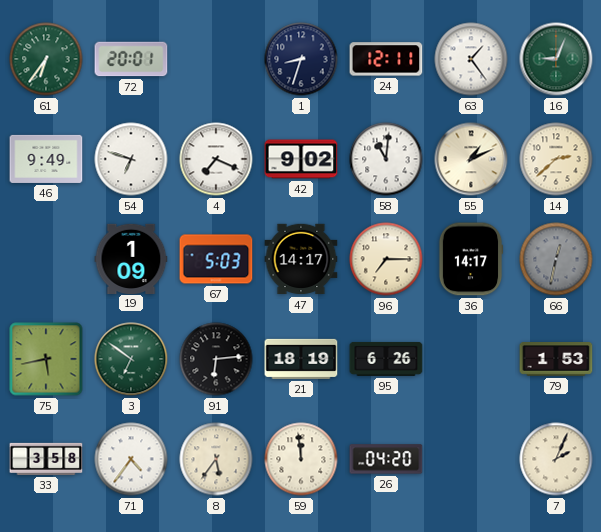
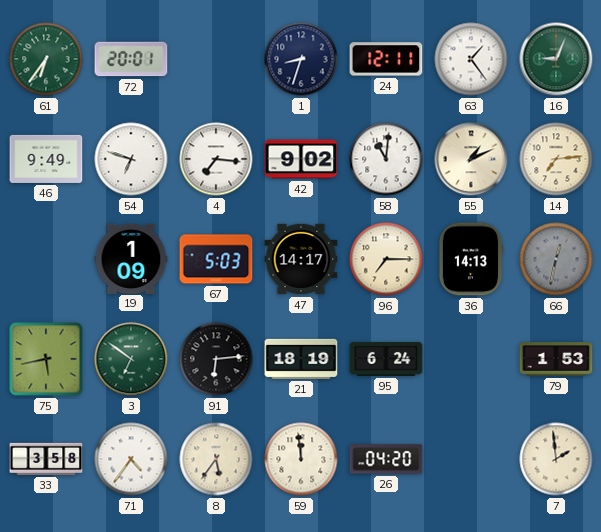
4: 7:19 -> 7:16 (216, 159)
14: 2:38 -> 7:14 (556, 159)
36: 14:17 -> 14:13 (471, 259)
95: 6:26 -> 6:24 (386, 359)
7: 2:04 -> 1:59 (556, 459)
